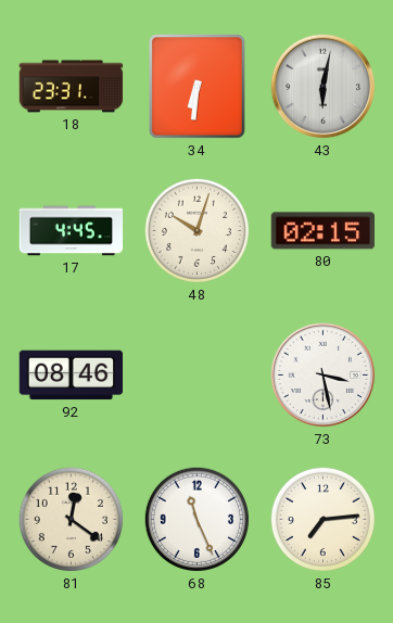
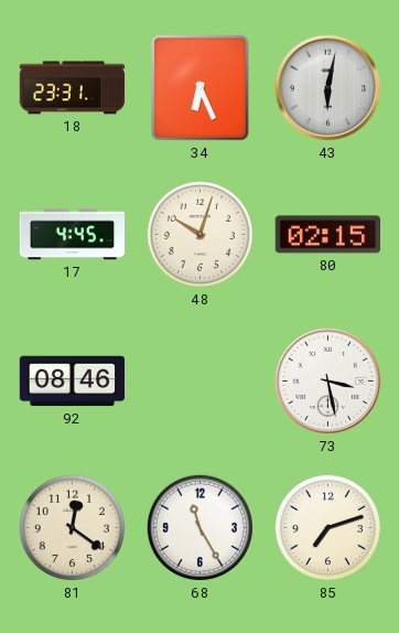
34: 6:31 -> 6:26 (201, 88)
68: 11:26 -> 11:25 (199, 527)
85: 7:14 -> 7:12 (327, 527)
